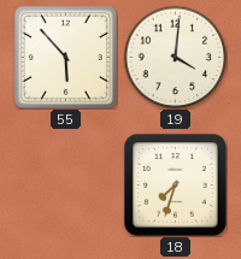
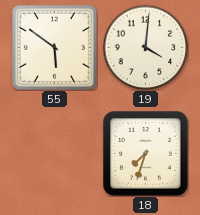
55: 5:53 -> 5:51 (54, 47)
